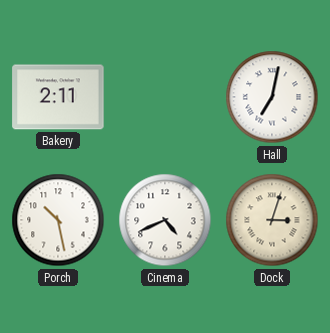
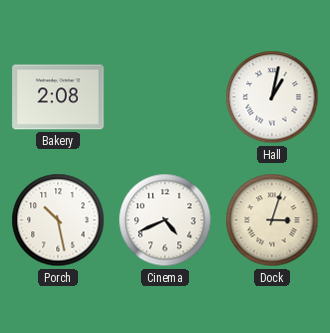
Bakery: 2:11 -> 2:08 (58, 97)
Hall: 7:02 -> 1:02 (272, 97)
